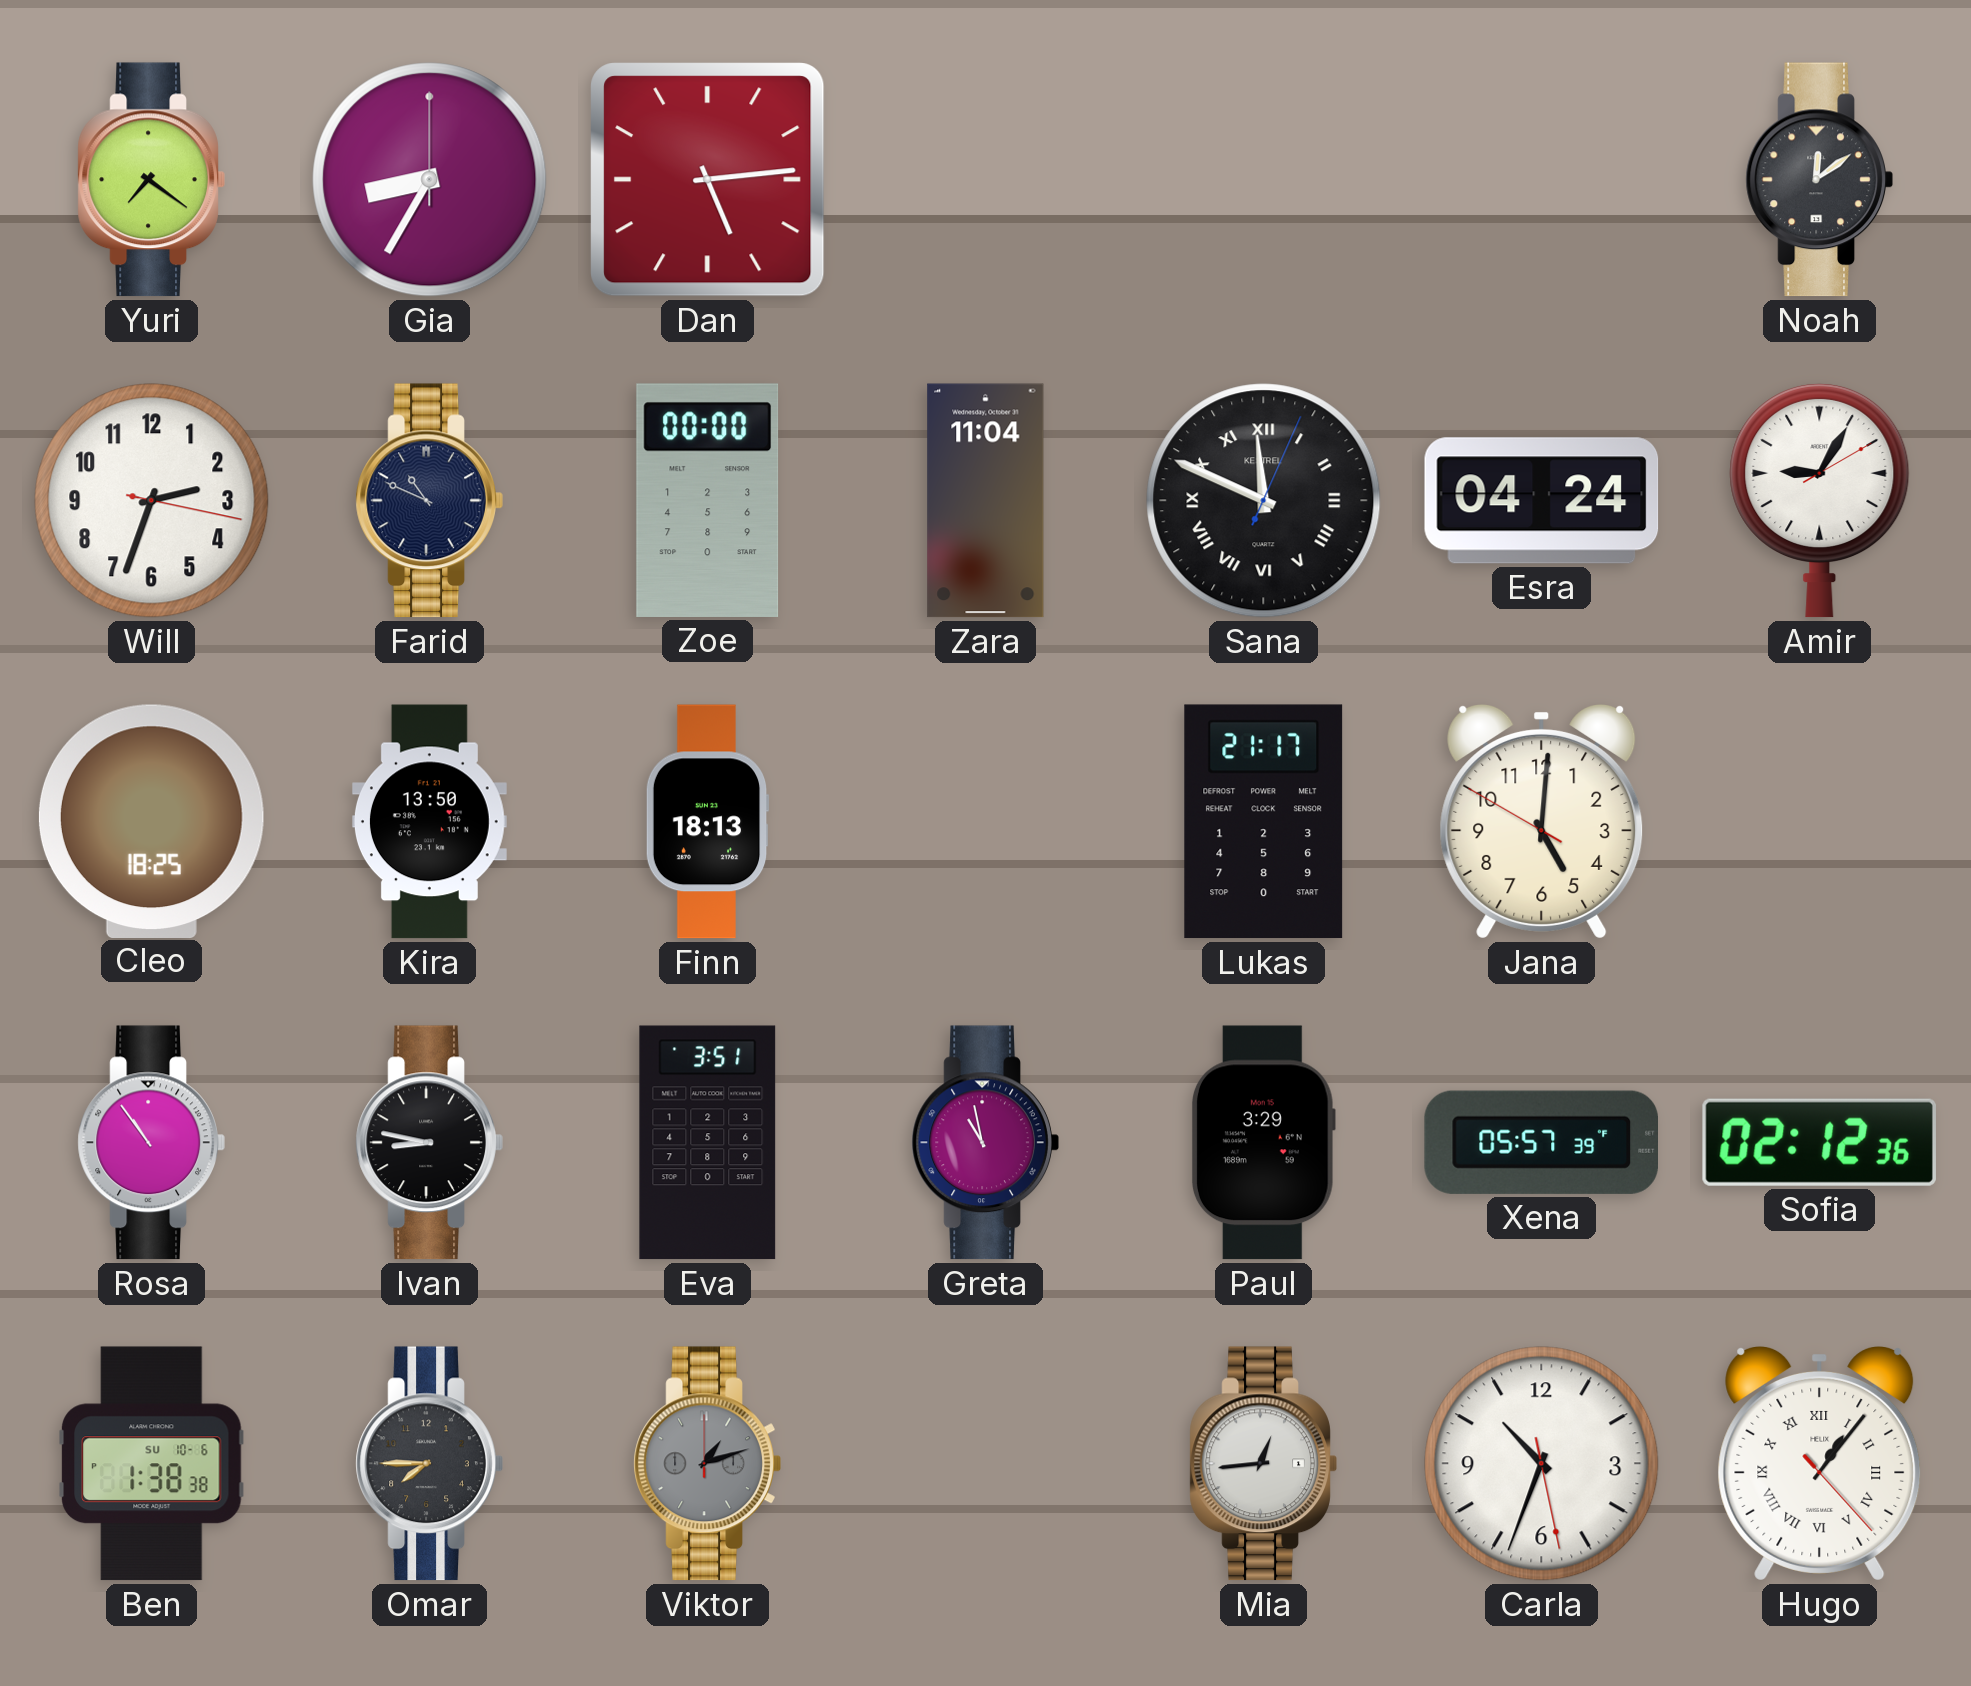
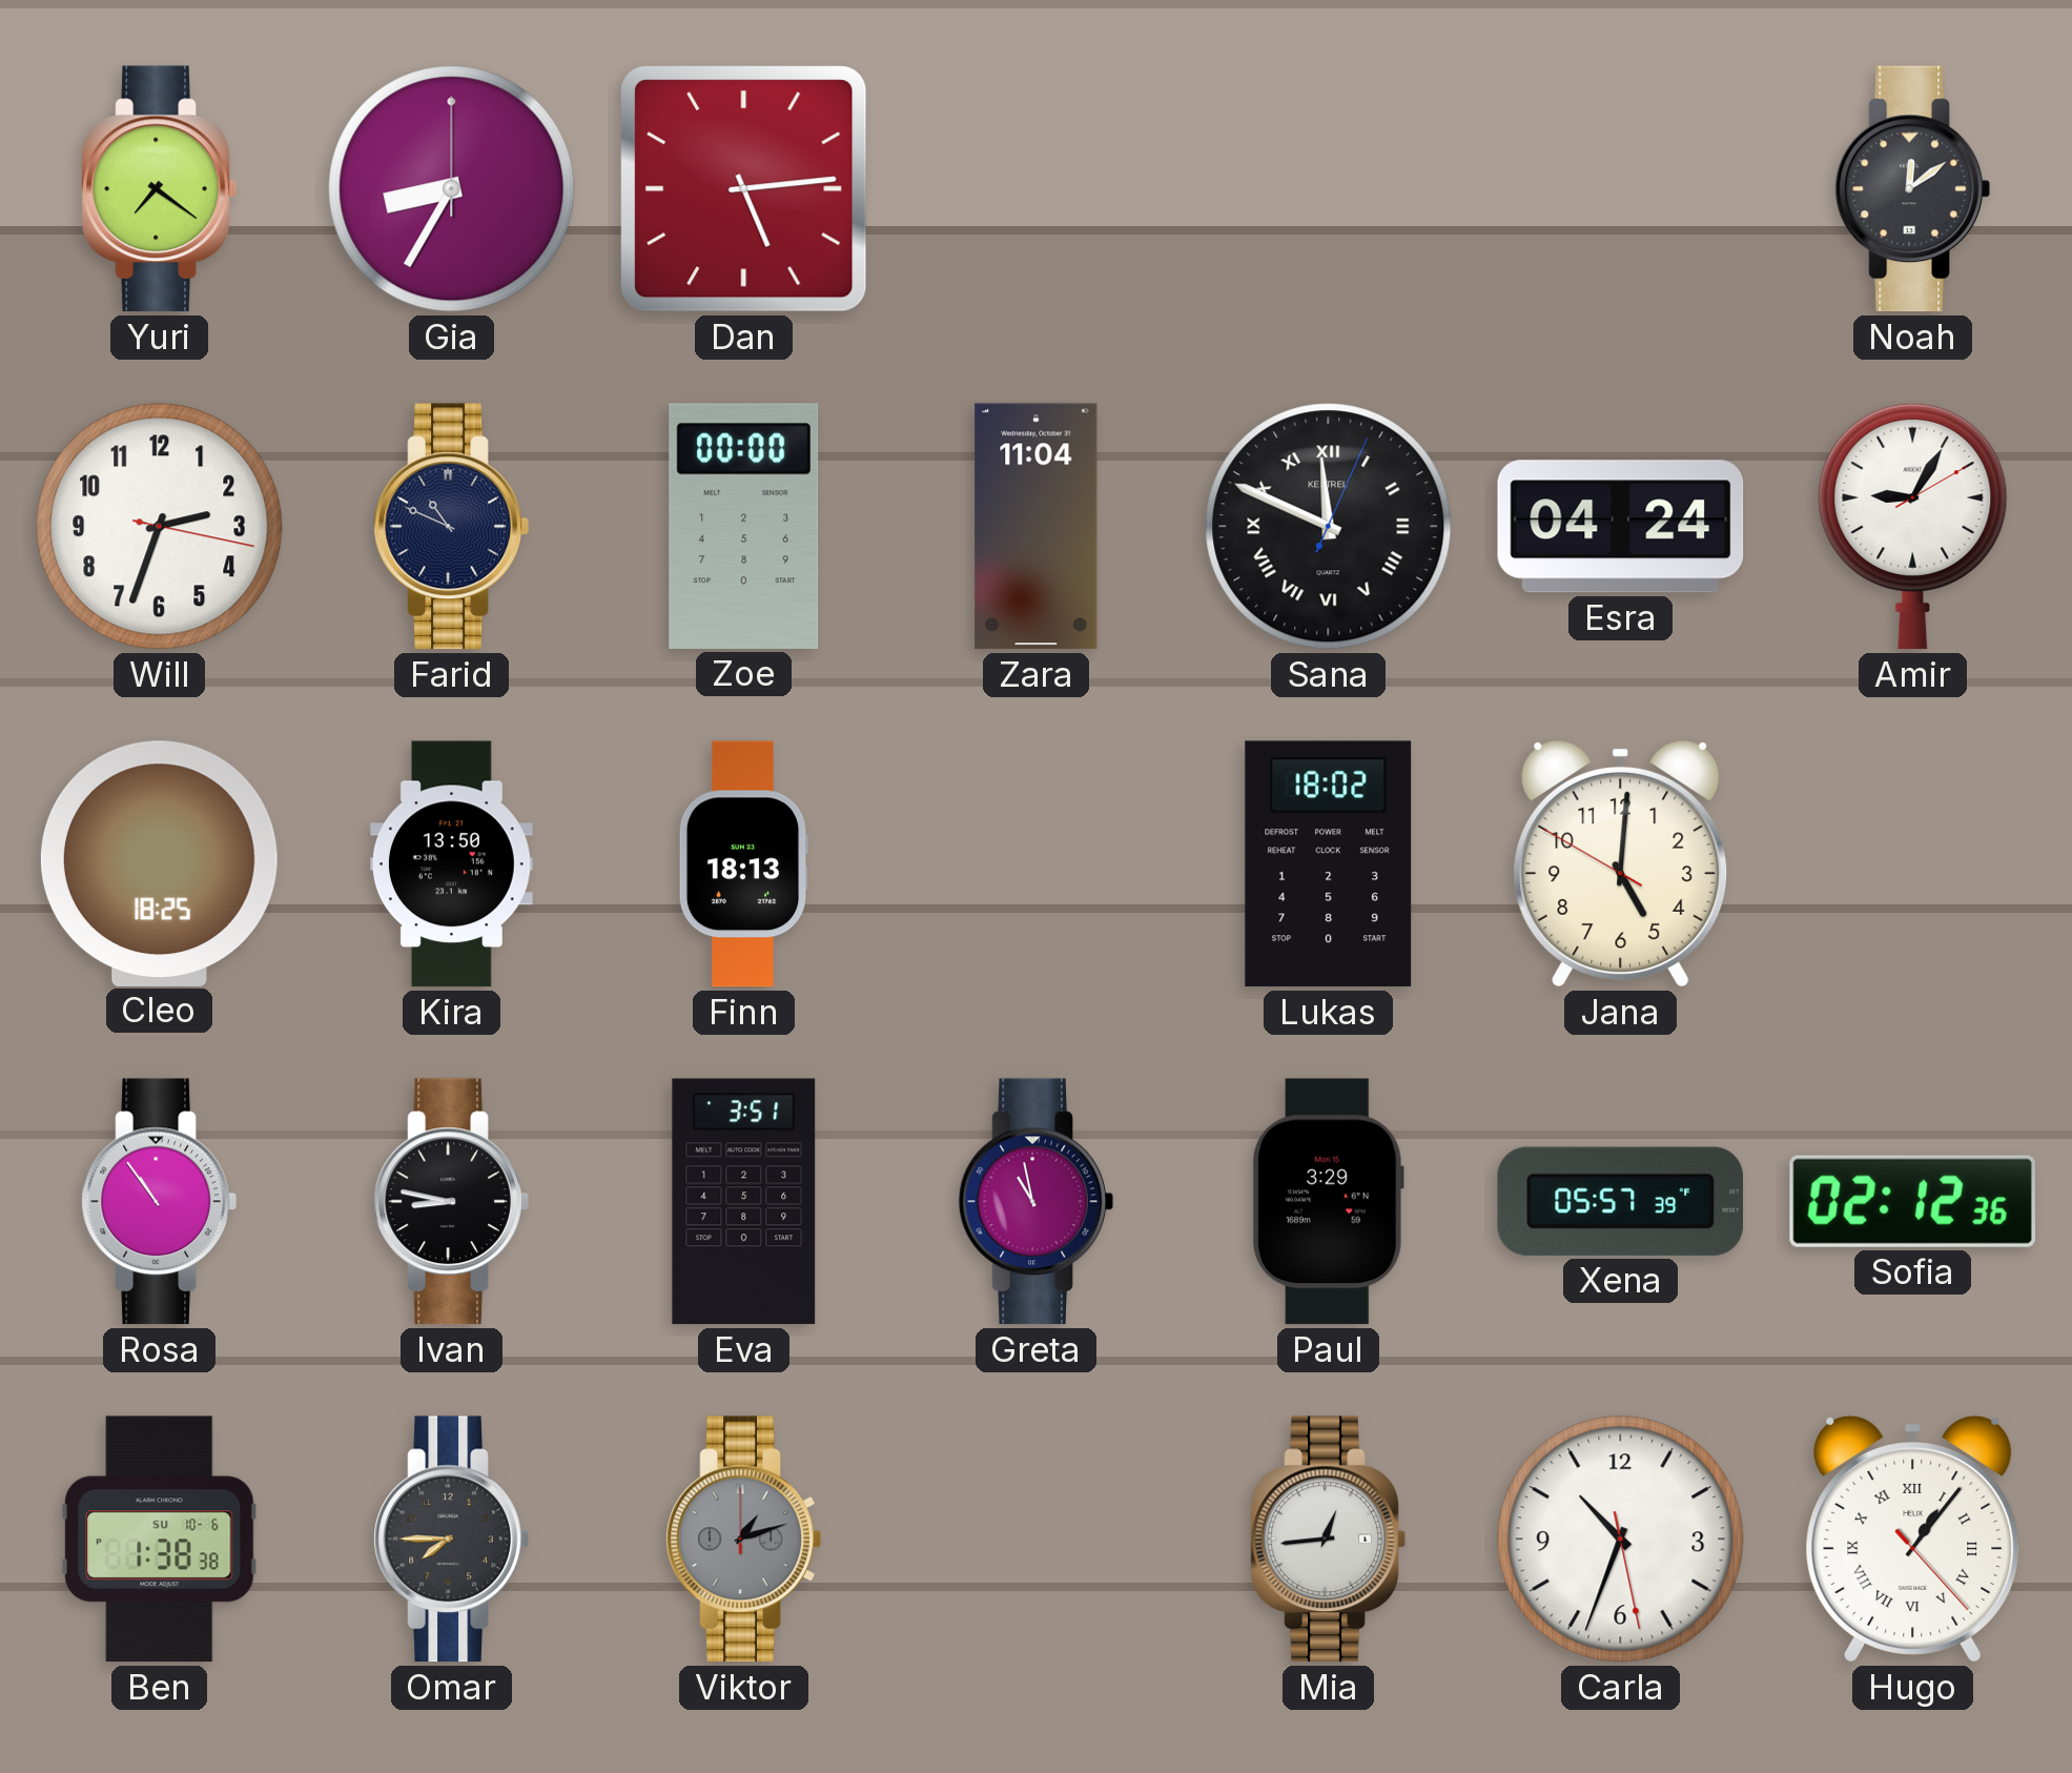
Lukas: 21:17 -> 18:02 (1329, 864)
